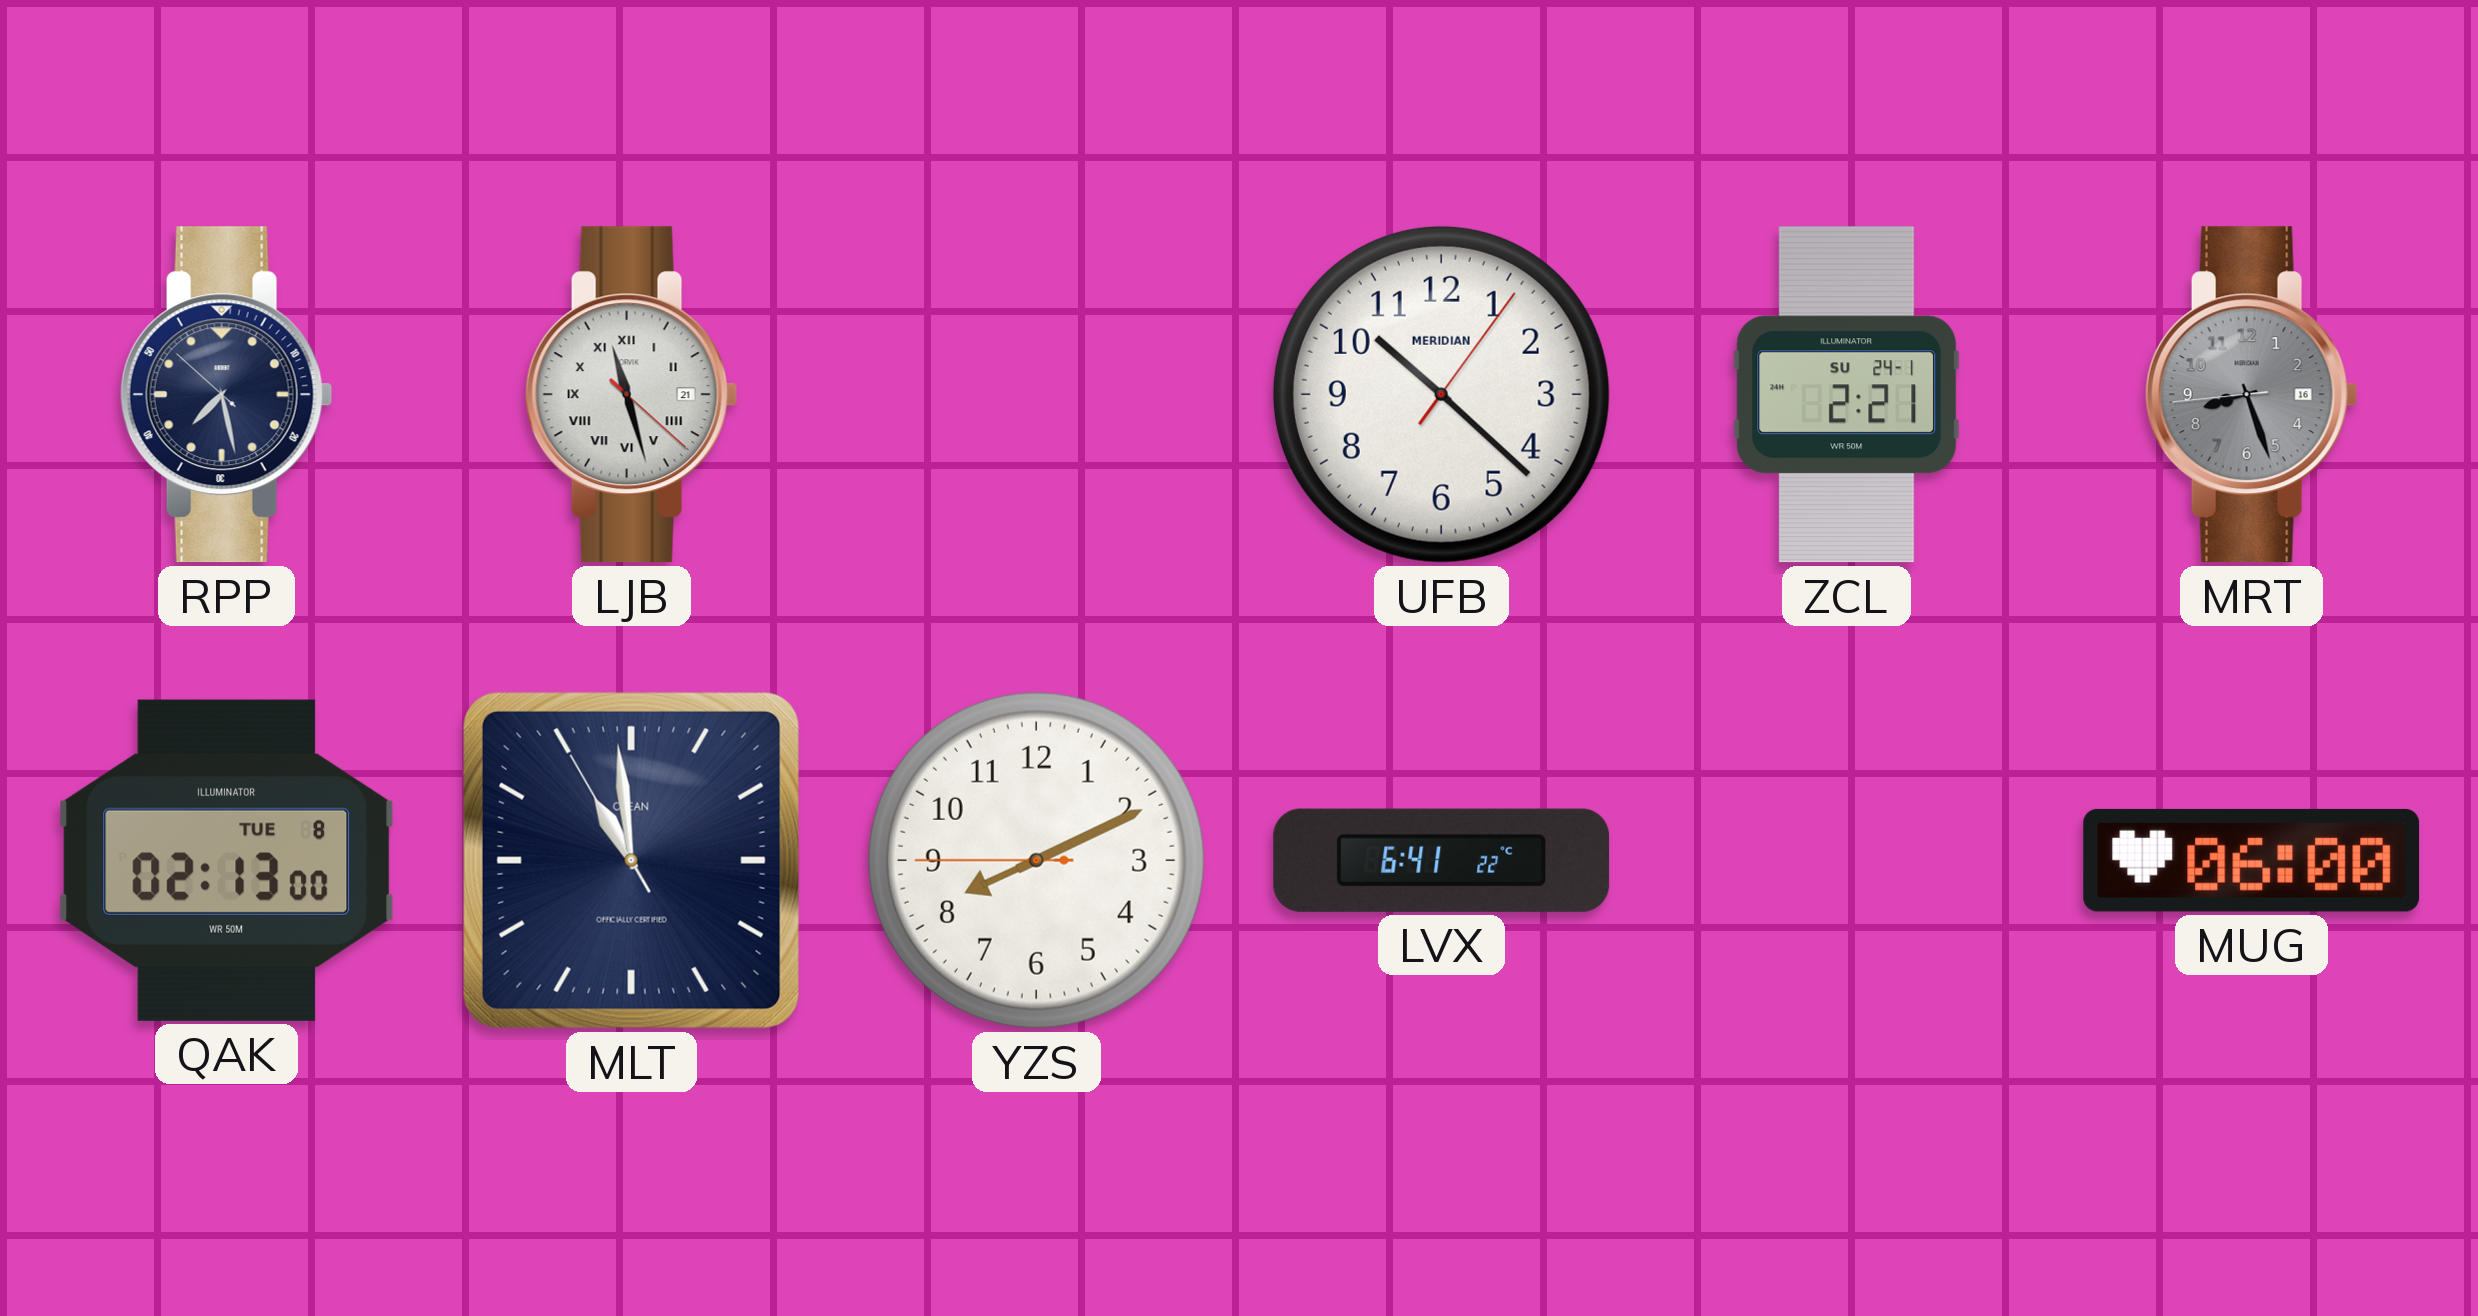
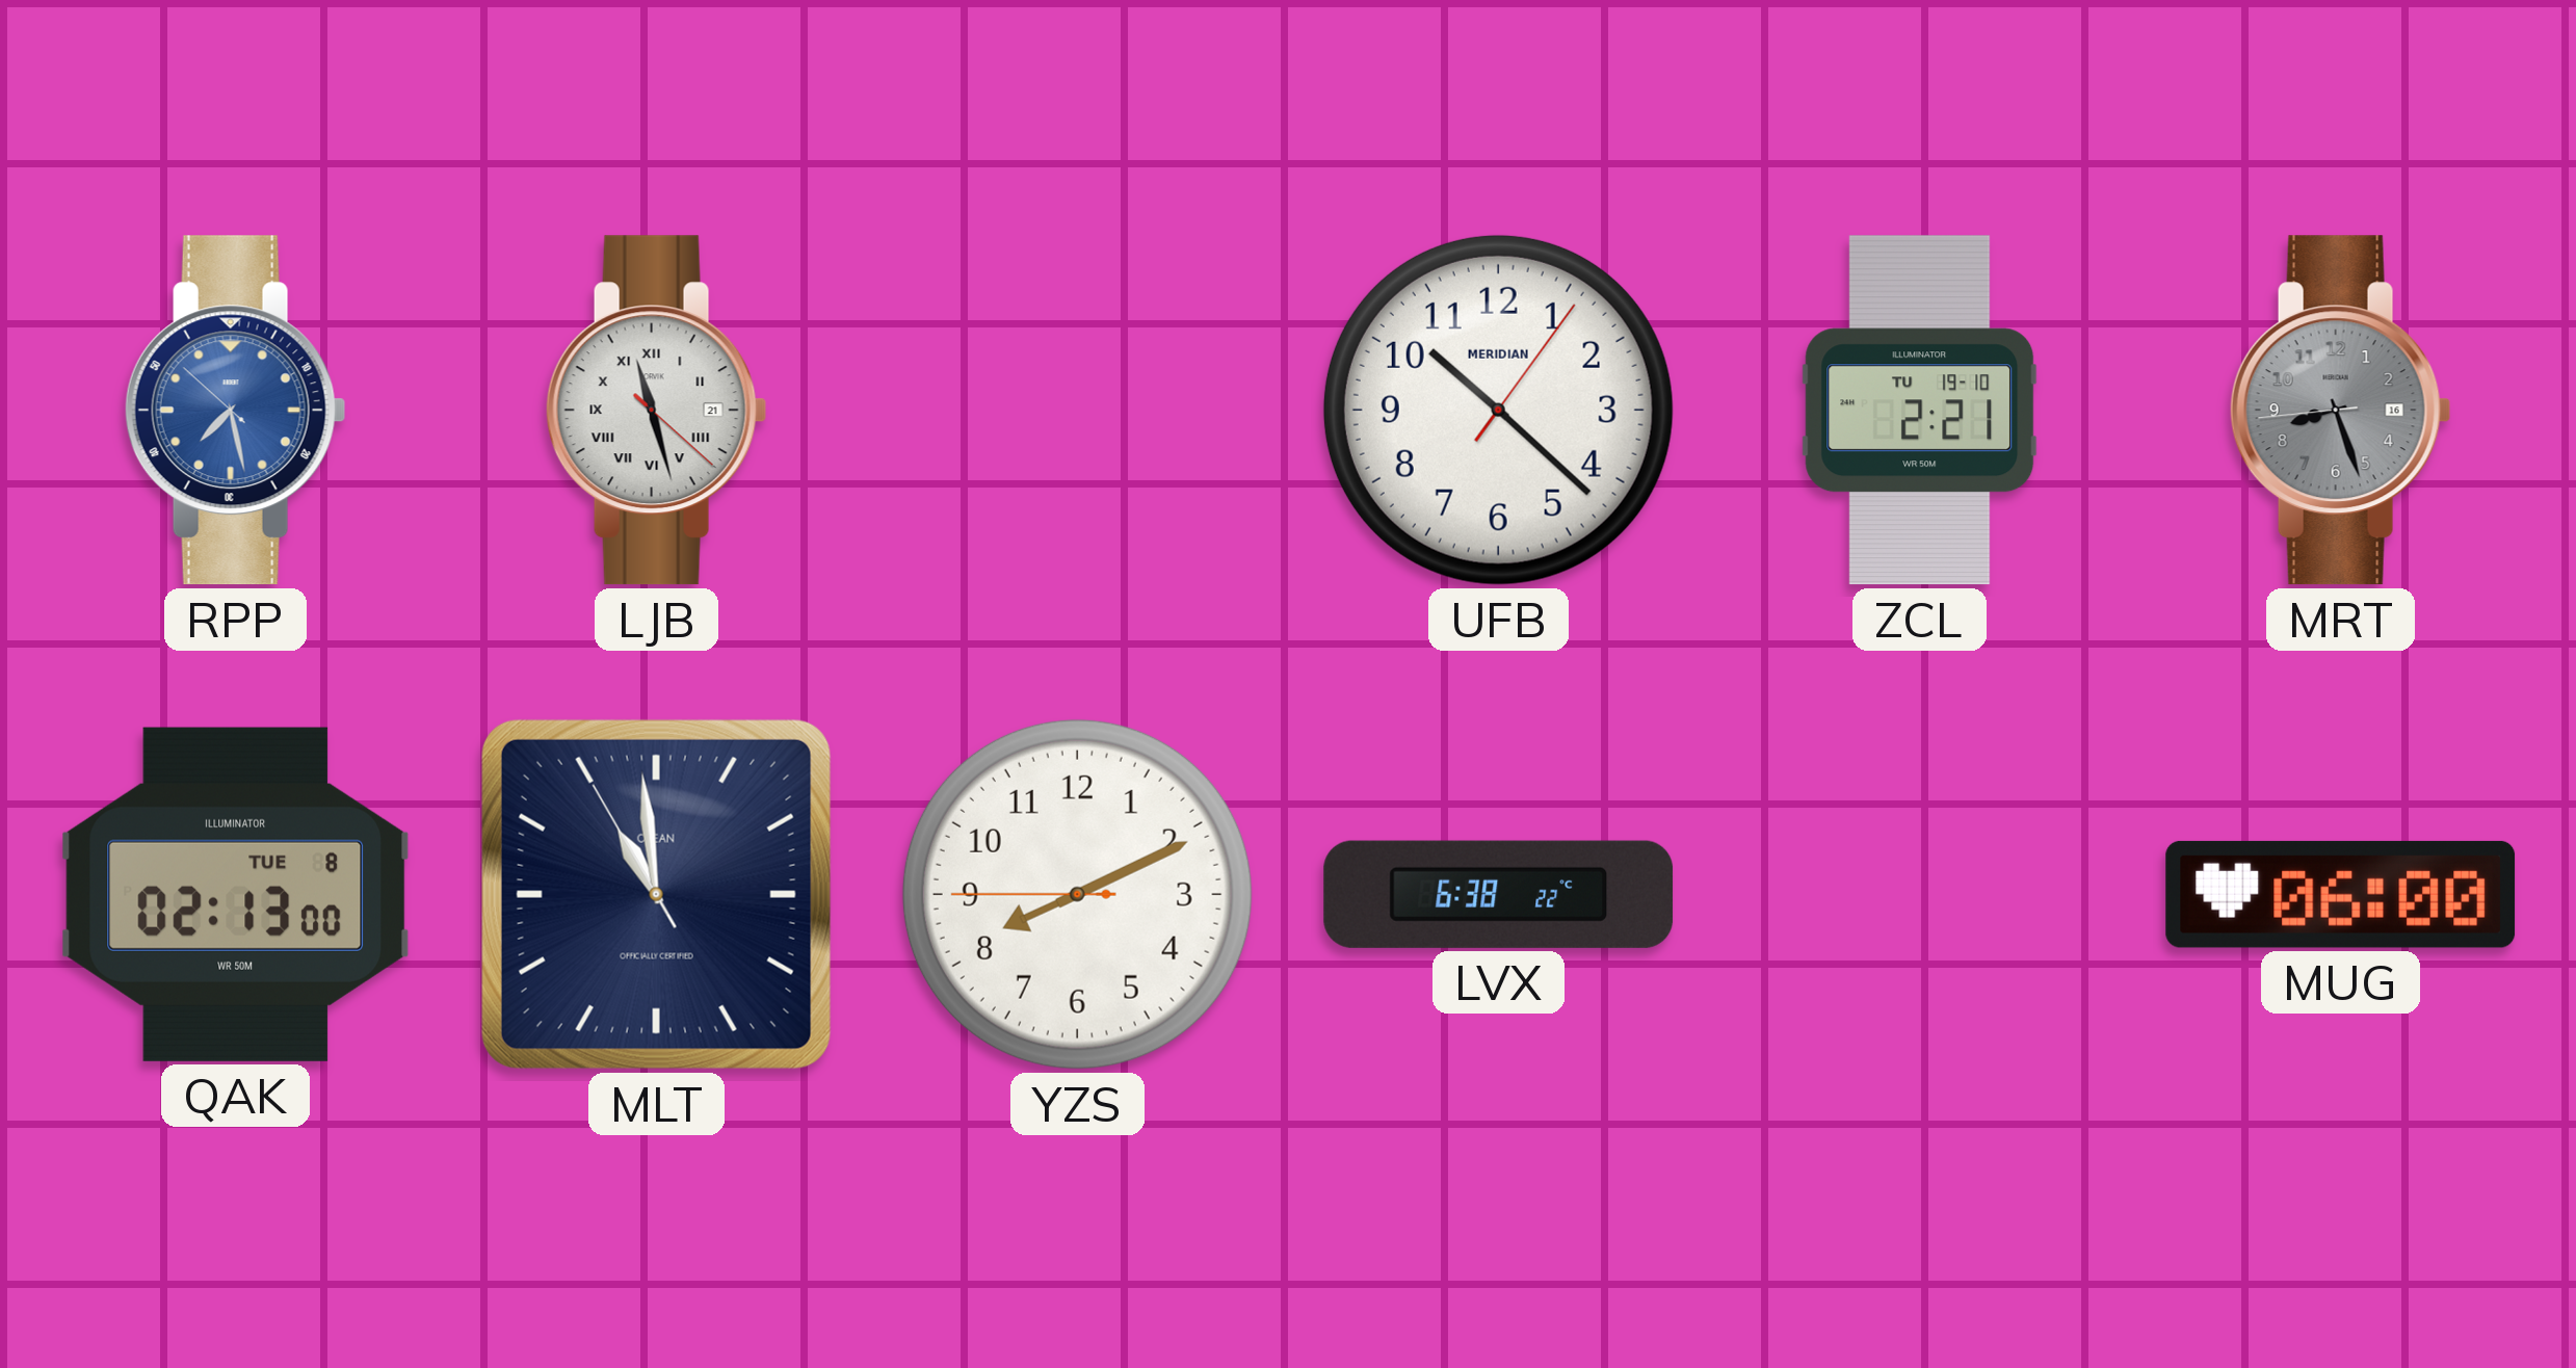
RPP dial: navy -> blue (235, 411)
ZCL date: SU 24-1 -> TU 19-10 (1920, 411)
LVX: 6:41 -> 6:38 (1499, 894)
